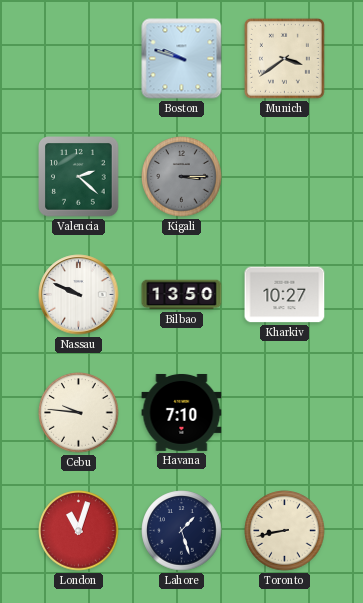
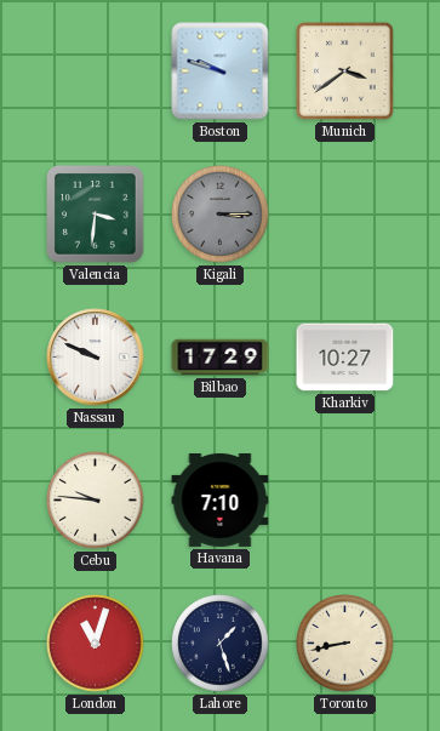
Valencia: 2:22 -> 3:31 (96, 215)
Bilbao: 13:50 -> 17:29 (221, 358)
